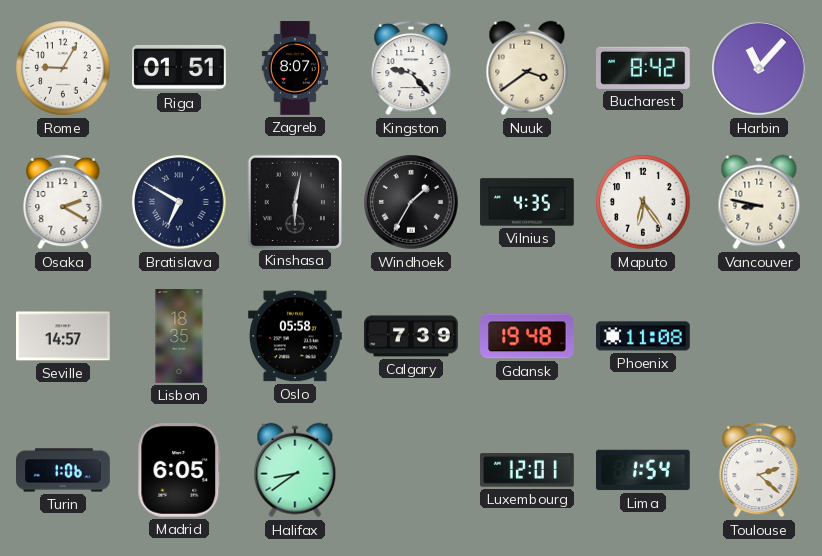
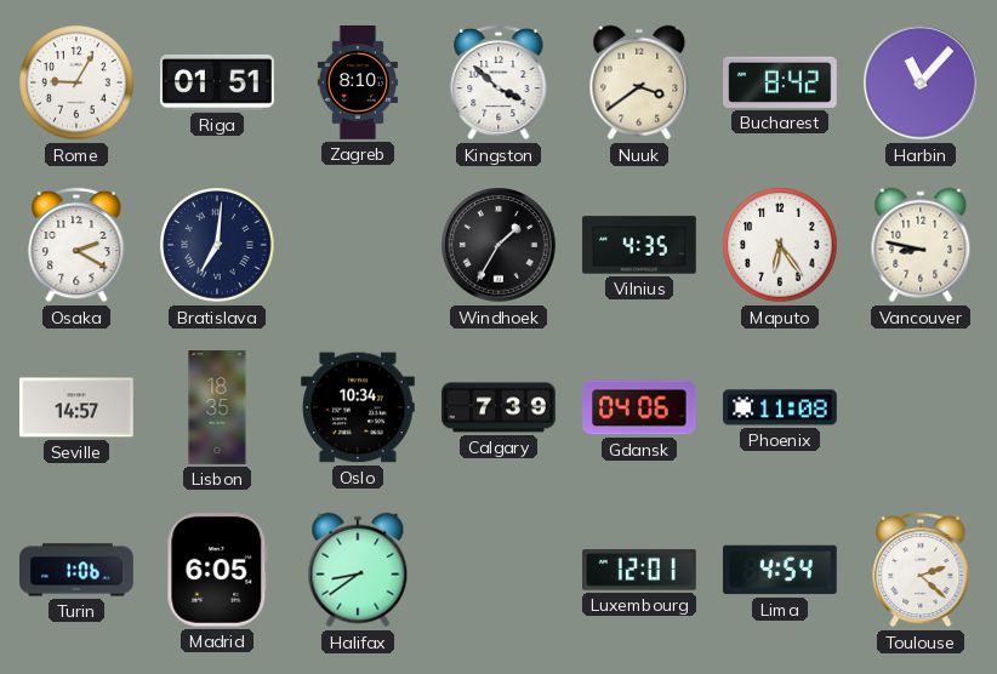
Zagreb: 8:07 -> 8:10 (357, 82)
Kingston: 9:23 -> 3:52 (498, 82)
Bratislava: 6:50 -> 7:01 (217, 245)
Kinshasa: 6:02 -> none (294, 201)
Oslo: 05:58 -> 10:34 (358, 407)
Gdansk: 19:48 -> 04:06 (639, 407)
Lima: 1:54 -> 4:54 (781, 570)
